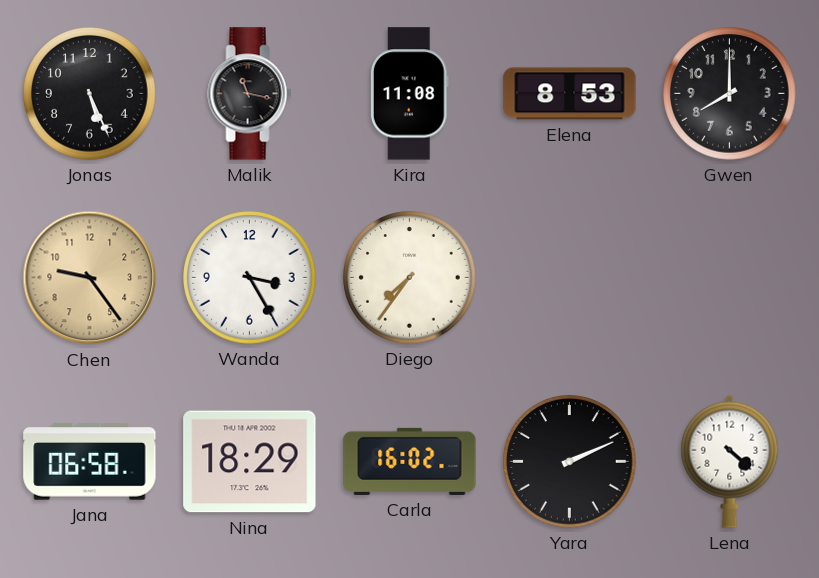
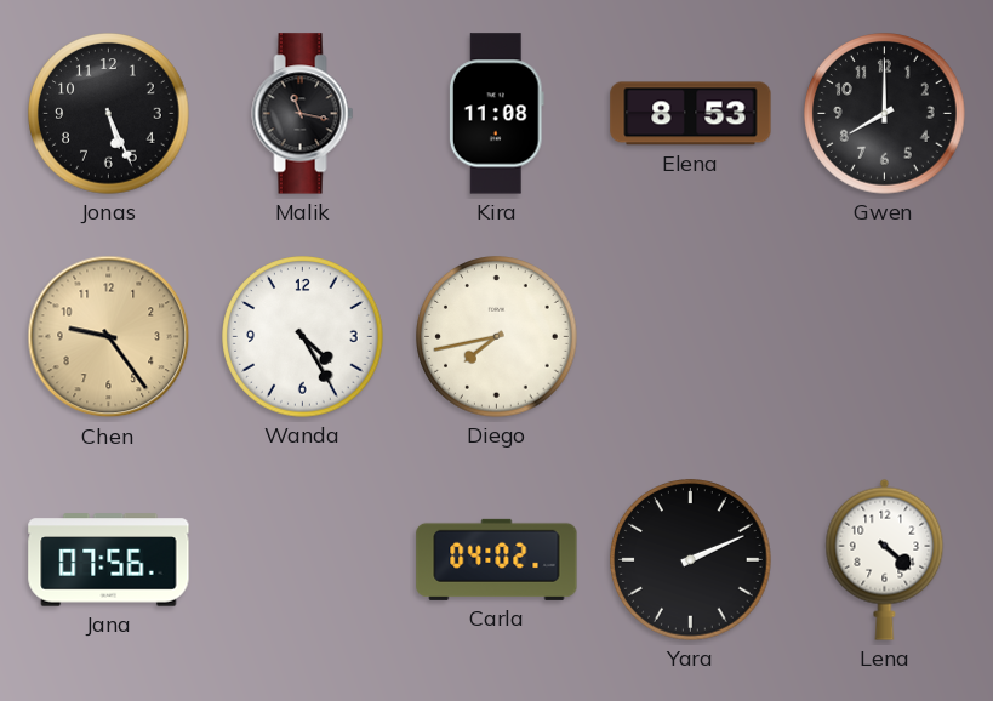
Wanda: 3:25 -> 4:25 (303, 337)
Diego: 7:36 -> 7:43 (497, 337)
Jana: 06:58 -> 07:56 (109, 560)
Nina: 18:29 -> none (250, 462)
Carla: 16:02 -> 04:02 (497, 559)
